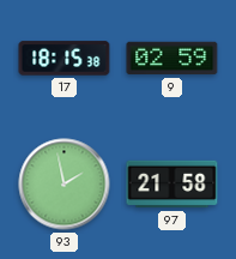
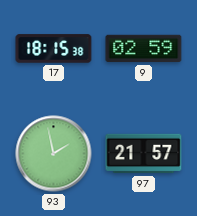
97: 21:58 -> 21:57 (144, 154)
